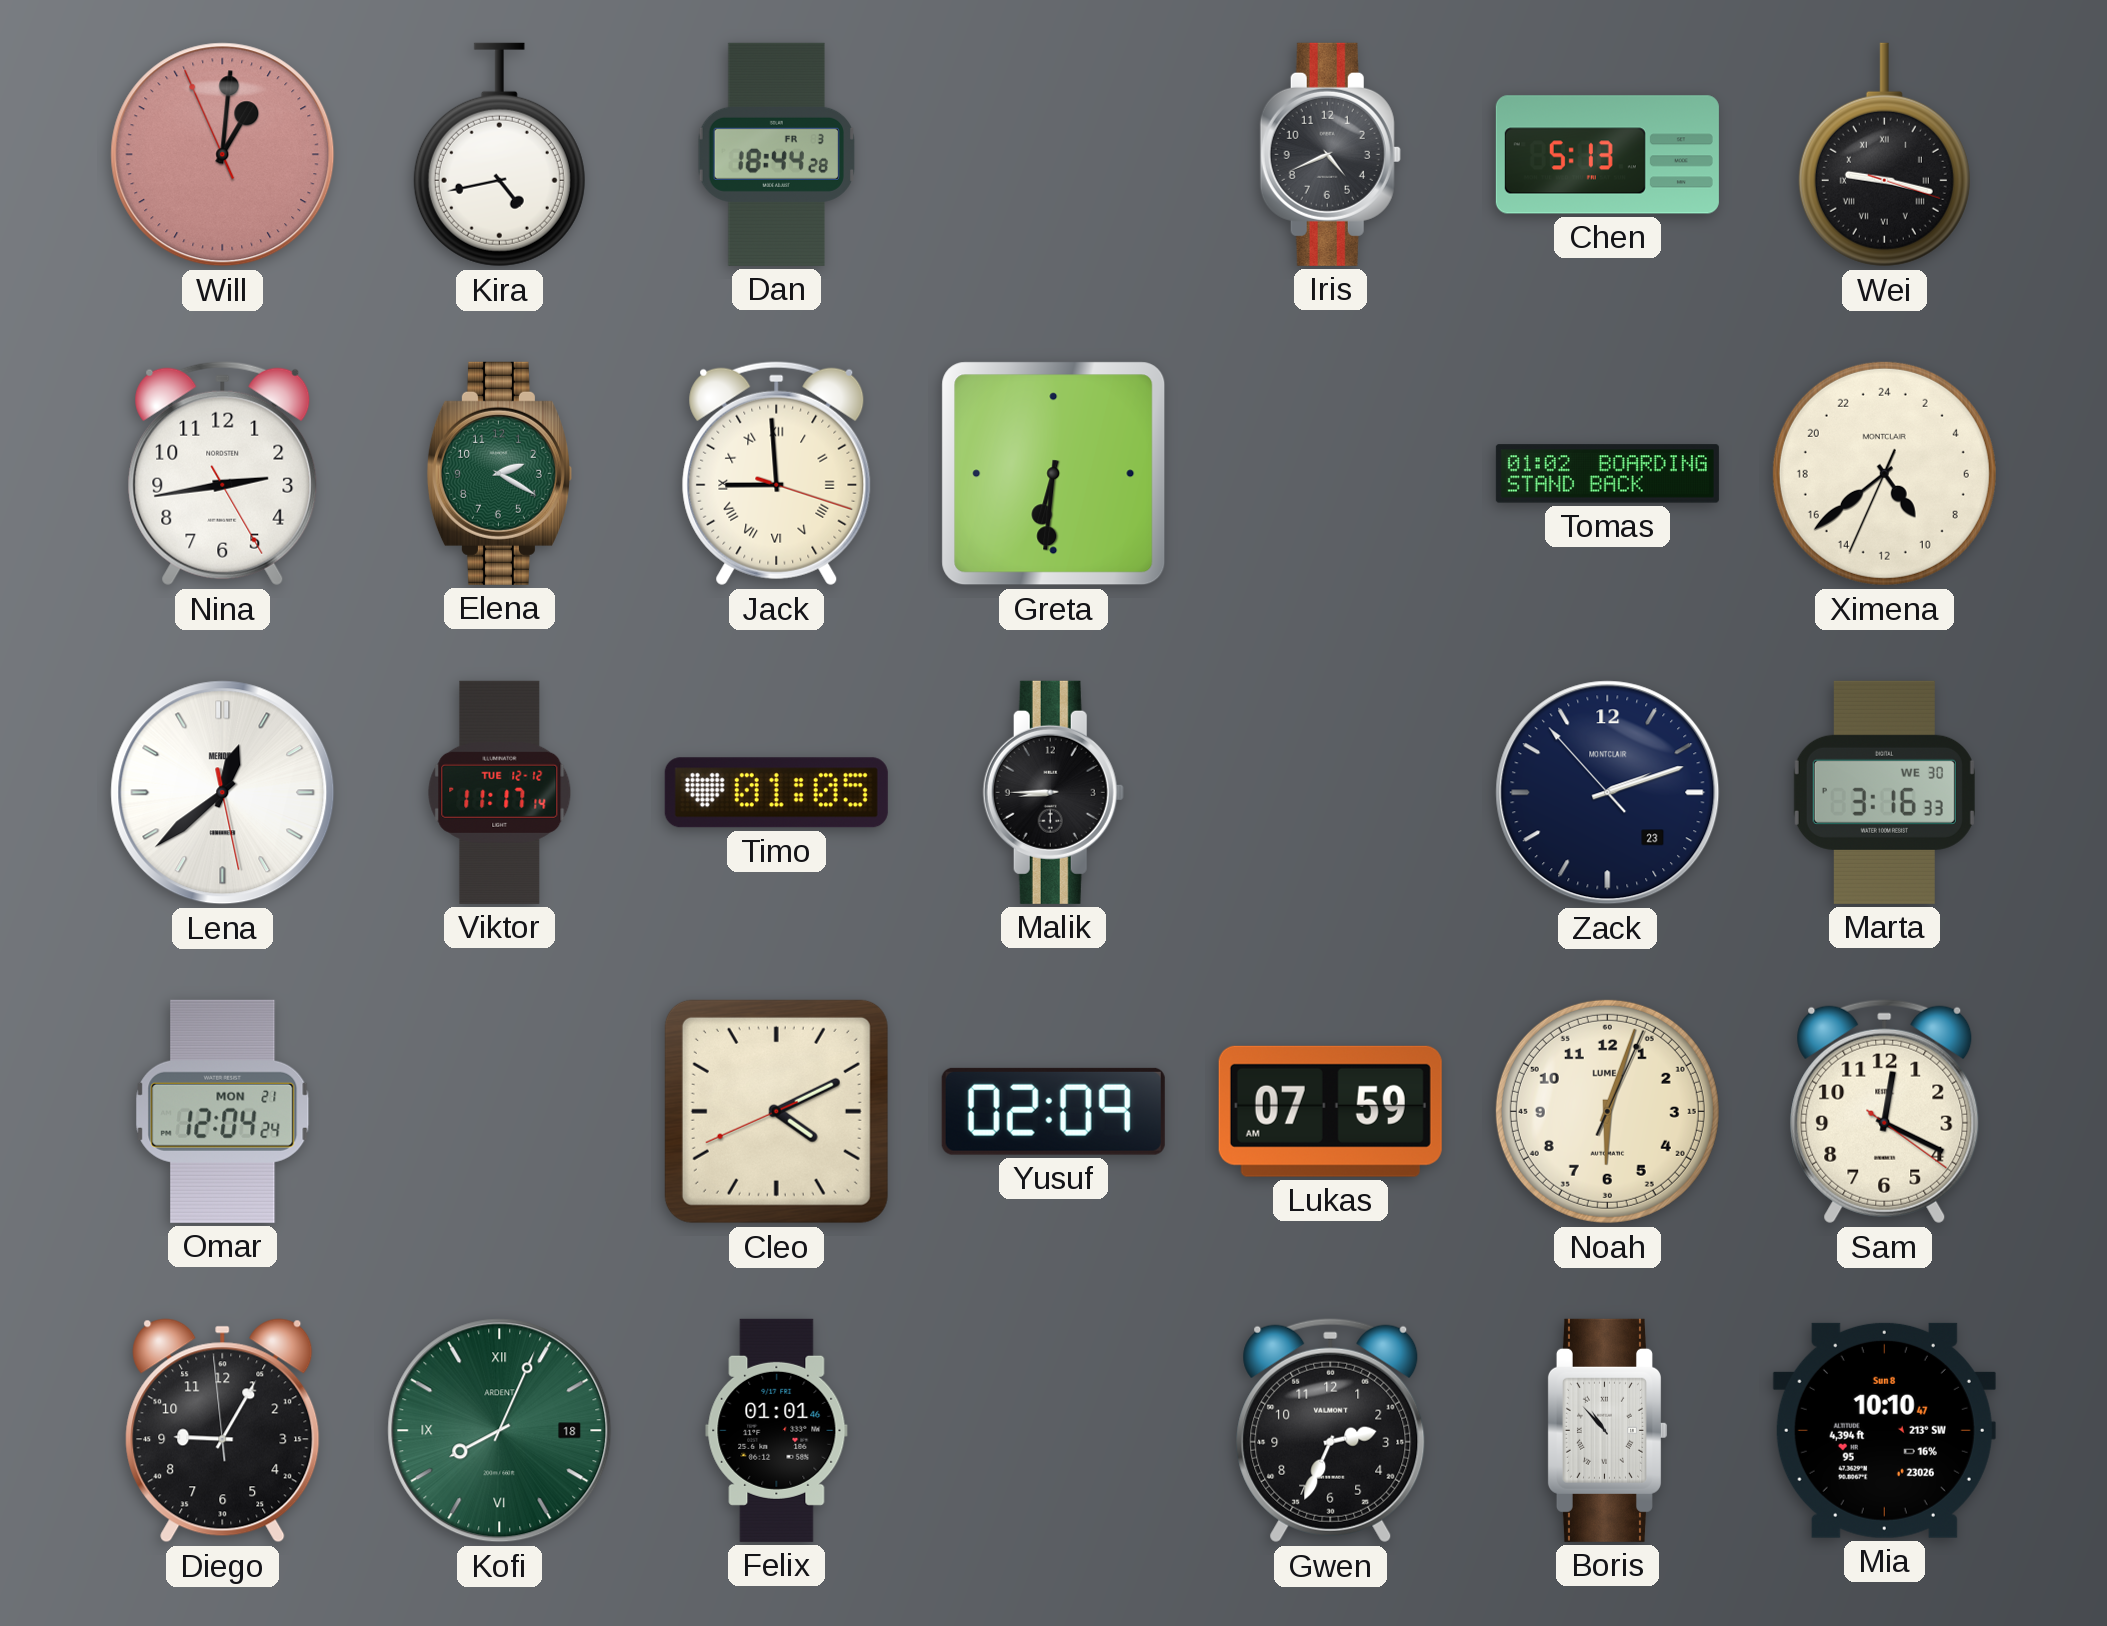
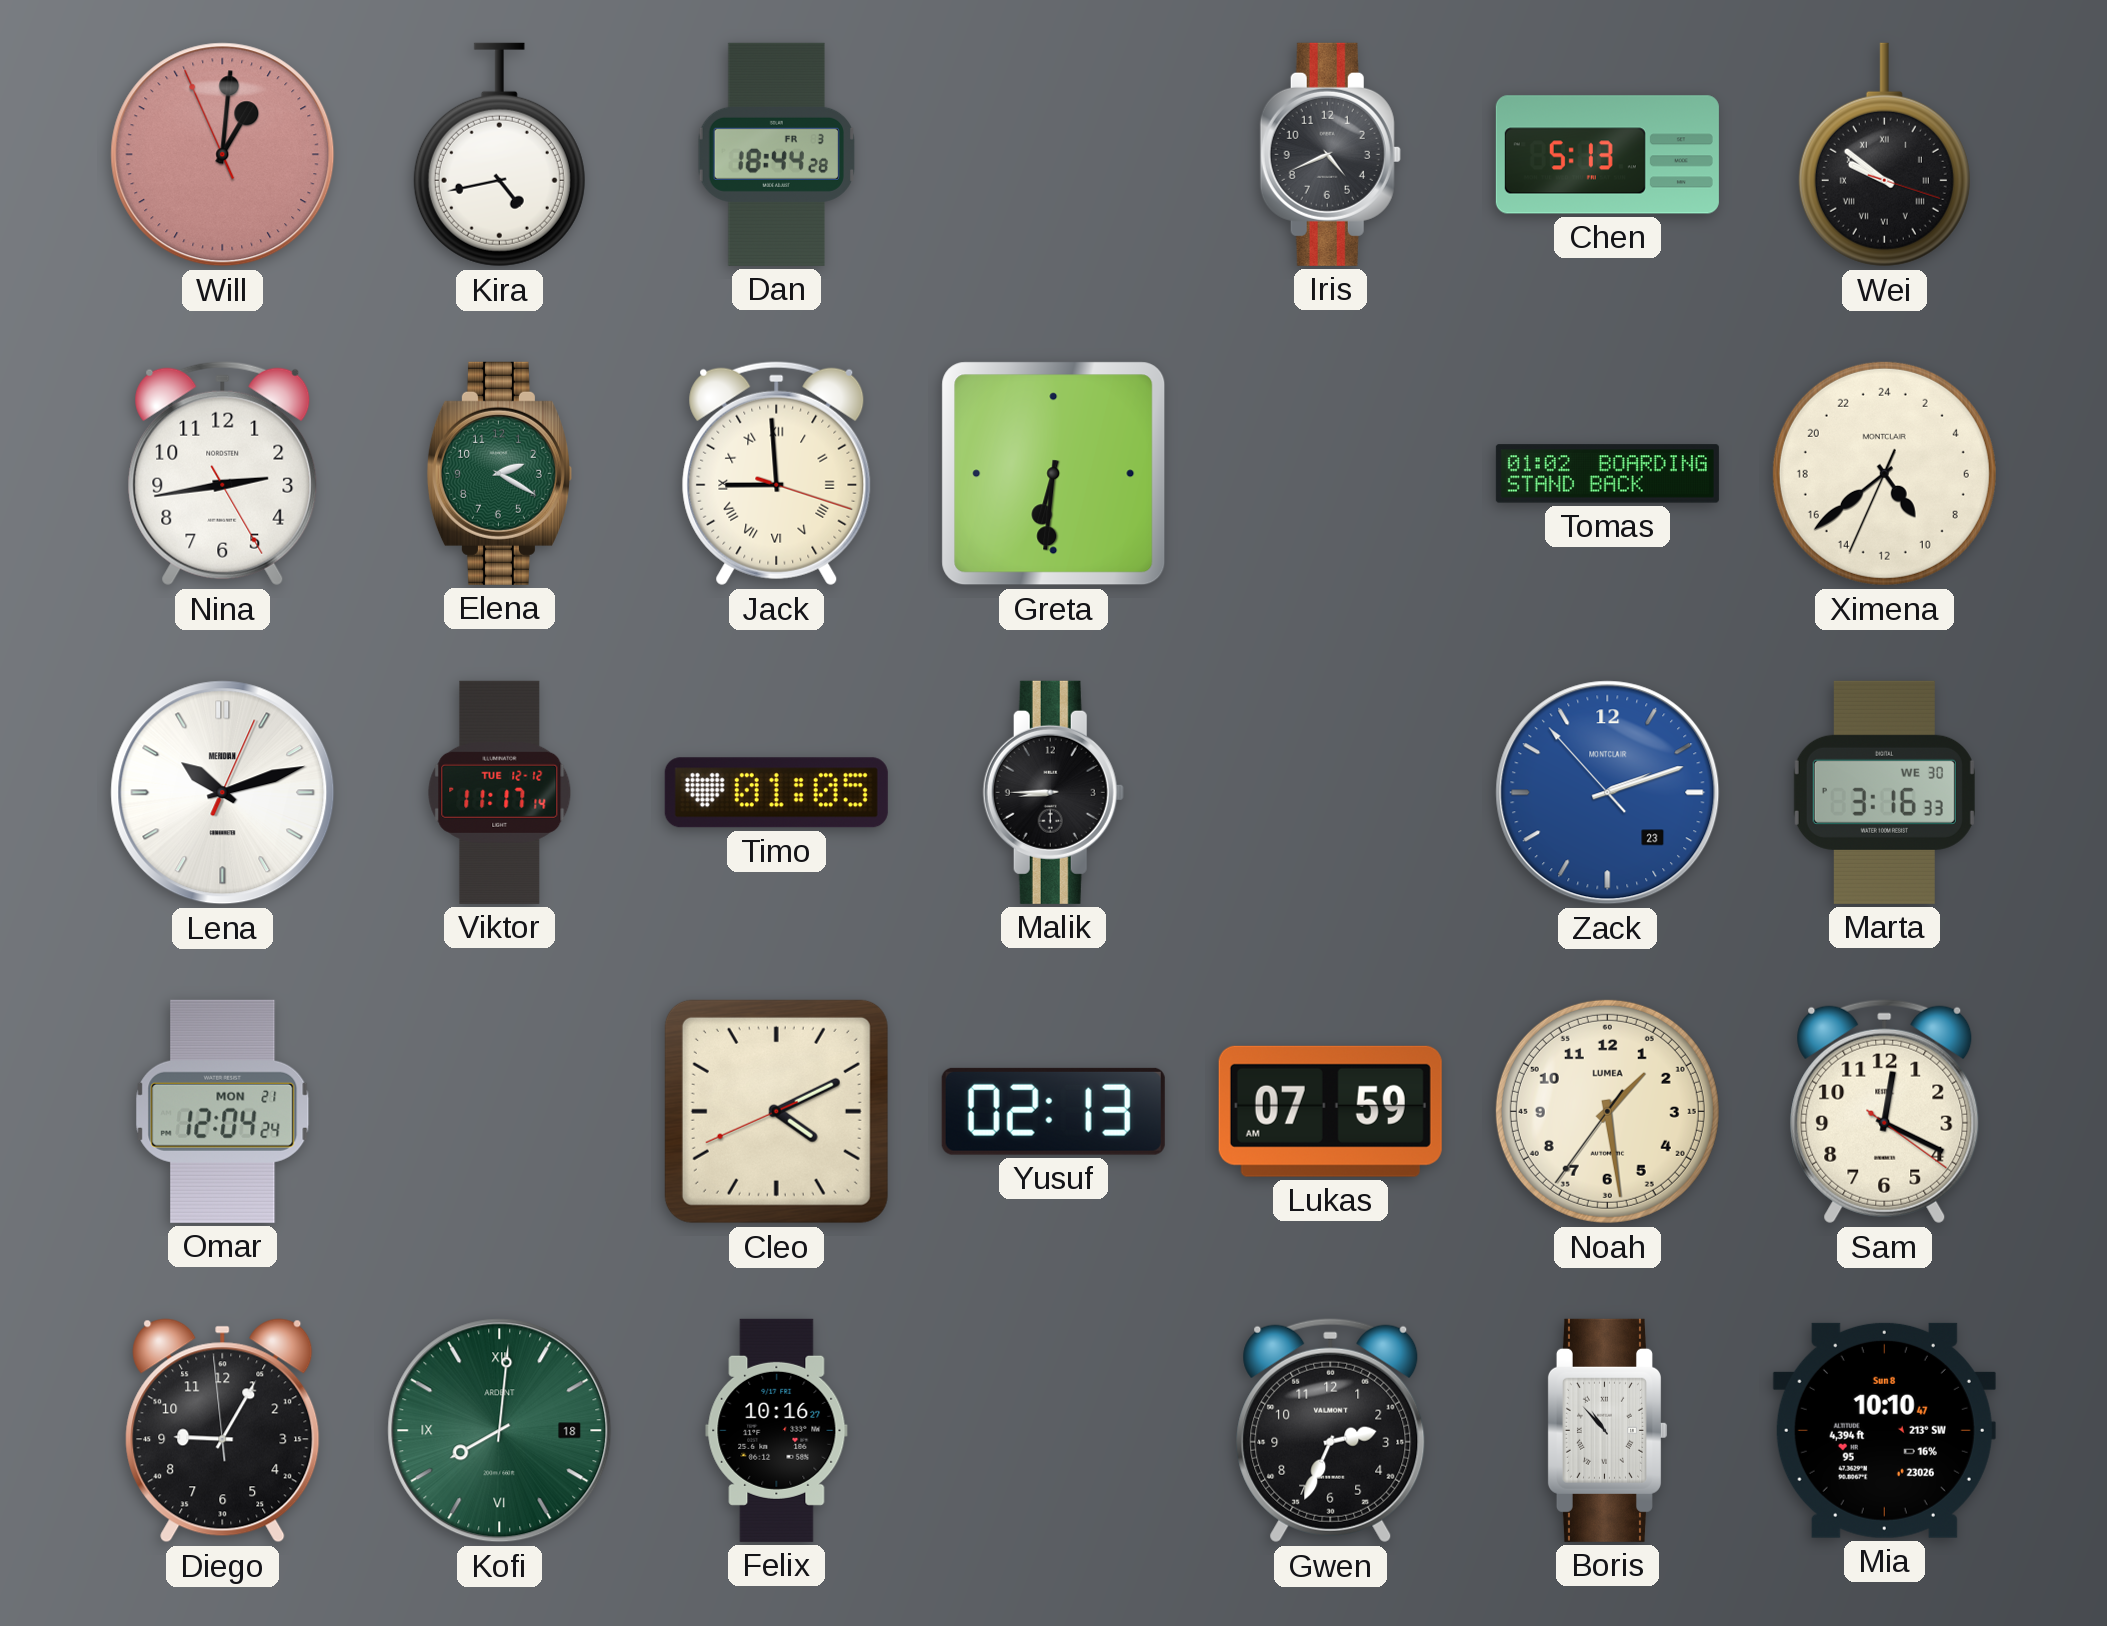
Wei: 9:17 -> 9:51 (1884, 155)
Lena: 12:38 -> 10:12 (223, 793)
Zack dial: navy -> blue (1608, 793)
Yusuf: 02:09 -> 02:13 (1053, 1111)
Noah: 6:03 -> 1:28 (1607, 1111)
Kofi: 8:04 -> 8:01 (500, 1431)
Felix: 01:01 -> 10:16 (777, 1430)
